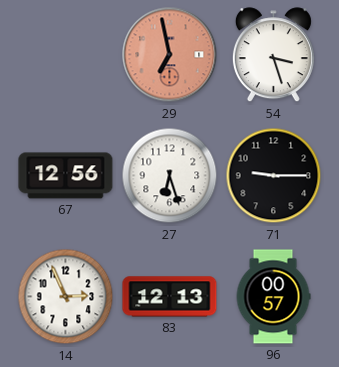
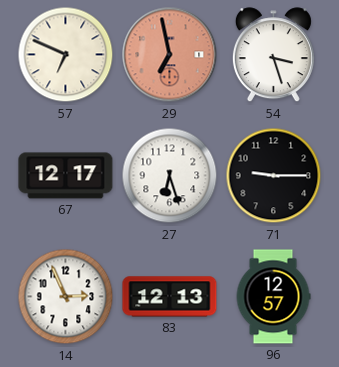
57: none -> 6:49 (66, 55)
67: 12:56 -> 12:17 (66, 176)
96: 00:57 -> 12:57 (273, 297)
